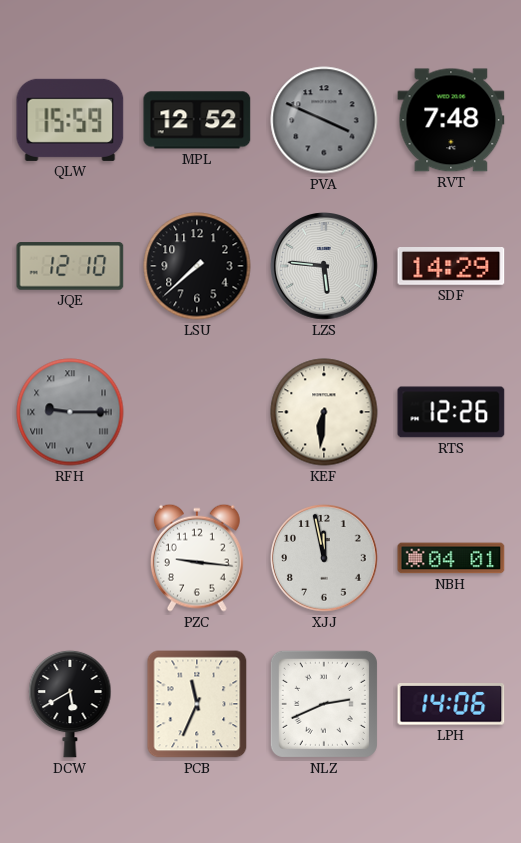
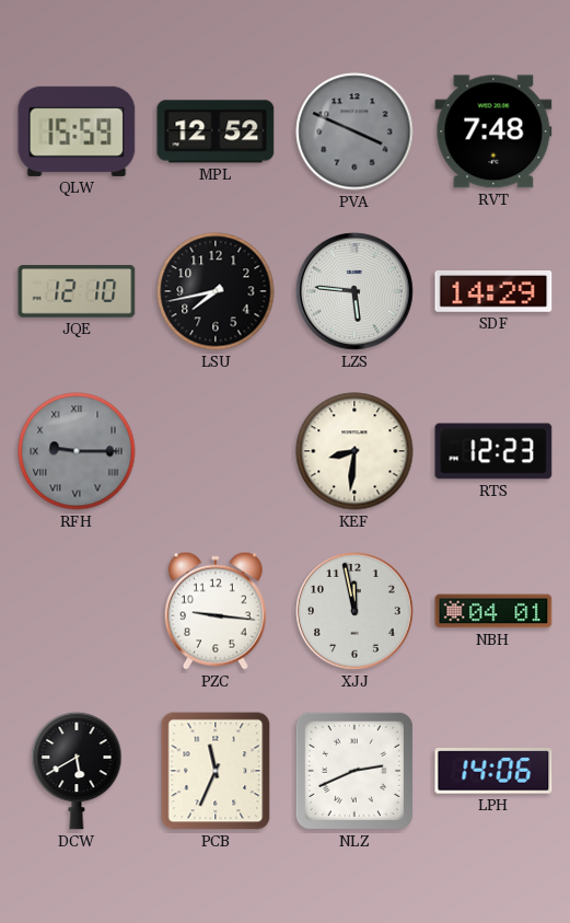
LSU: 7:38 -> 7:43 (216, 291)
KEF: 6:31 -> 8:31 (354, 451)
RTS: 12:26 -> 12:23 (493, 451)
